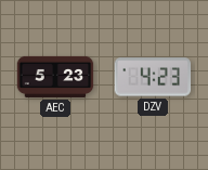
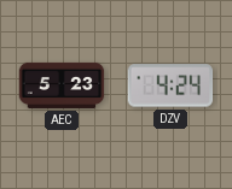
DZV: 4:23 -> 4:24 (170, 85)
